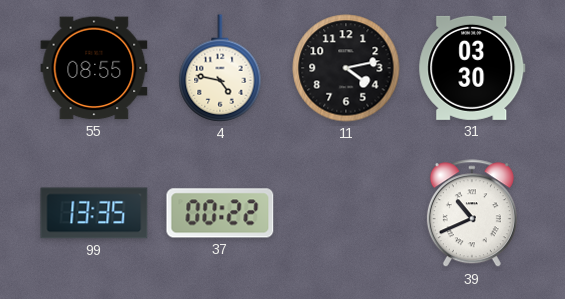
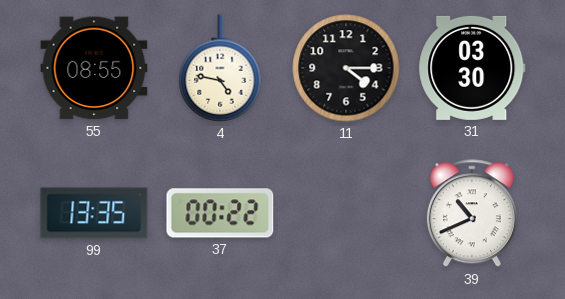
11: 4:13 -> 4:15 (346, 68)
